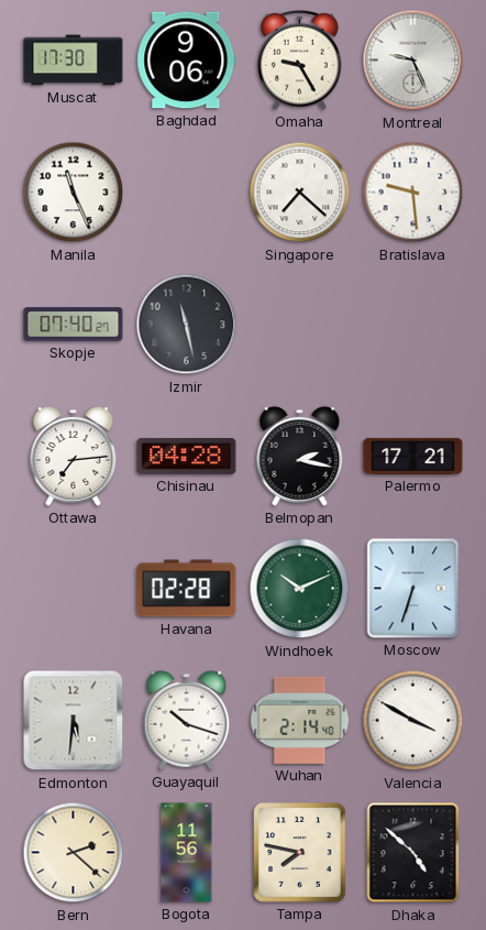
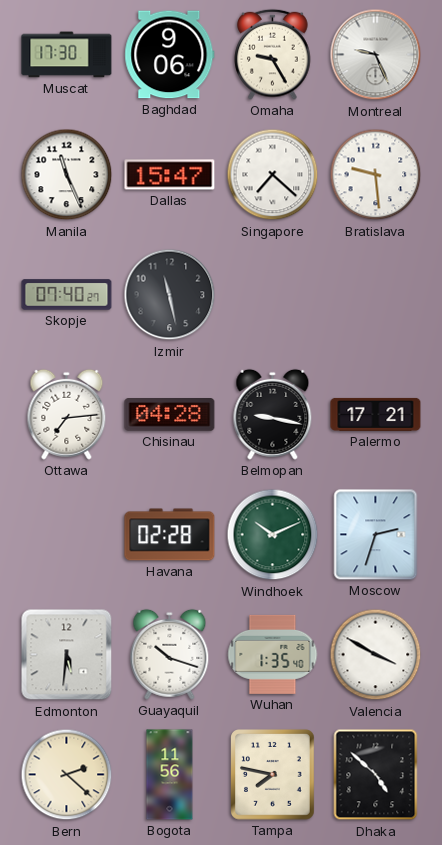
Dallas: none -> 15:47 (170, 175)
Belmopan: 2:17 -> 9:17 (273, 414)
Moscow: 6:33 -> 2:33 (376, 535)
Wuhan: 2:14 -> 1:35 (273, 654)
